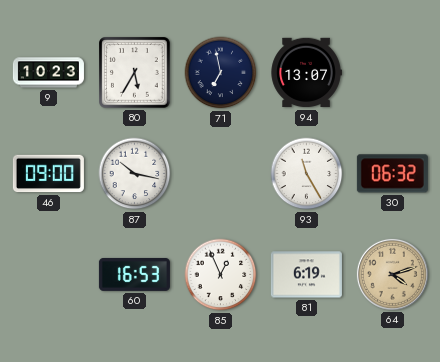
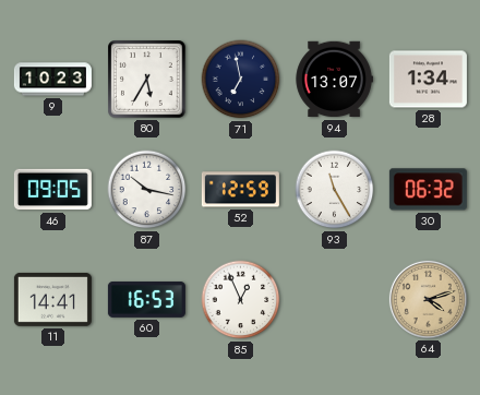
28: none -> 1:34 (428, 80)
46: 09:00 -> 09:05 (52, 190)
52: none -> 12:59 (240, 190)
11: none -> 14:41 (52, 299)
81: 6:19 -> none (306, 275)
